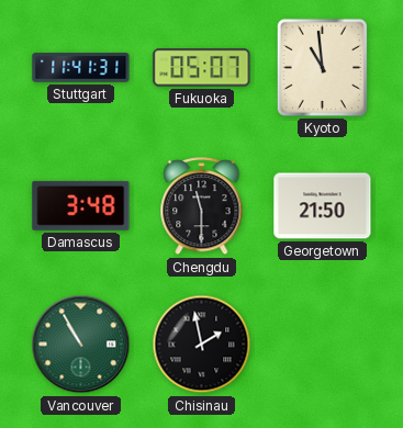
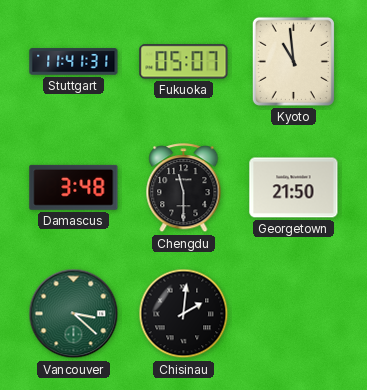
Vancouver: 10:55 -> 3:22 (74, 314)
Chisinau: 1:58 -> 2:01 (184, 314)
